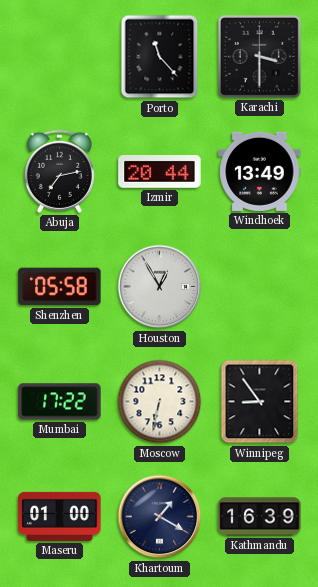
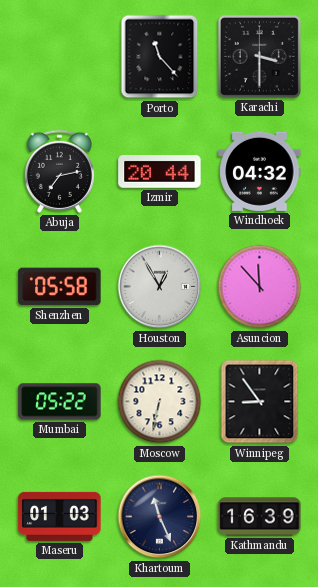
Windhoek: 13:49 -> 04:32 (260, 171)
Asuncion: none -> 11:53 (260, 287)
Mumbai: 17:22 -> 05:22 (60, 402)
Maseru: 01:00 -> 01:03 (60, 516)
Khartoum: 1:20 -> 11:26 (160, 517)
